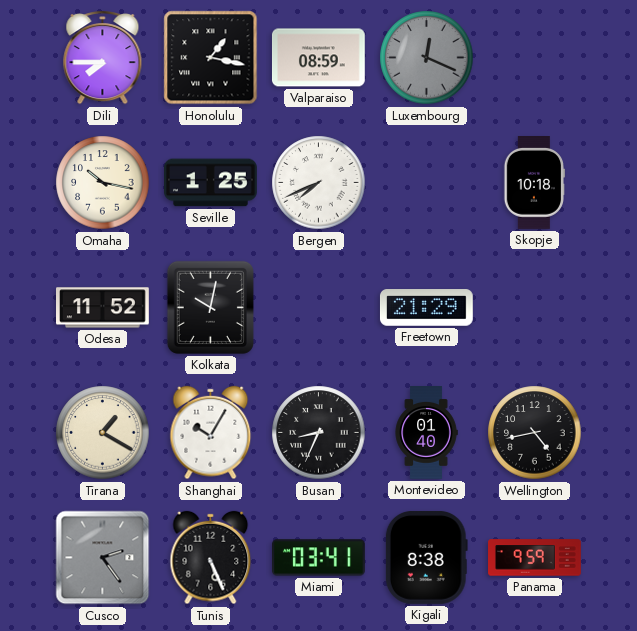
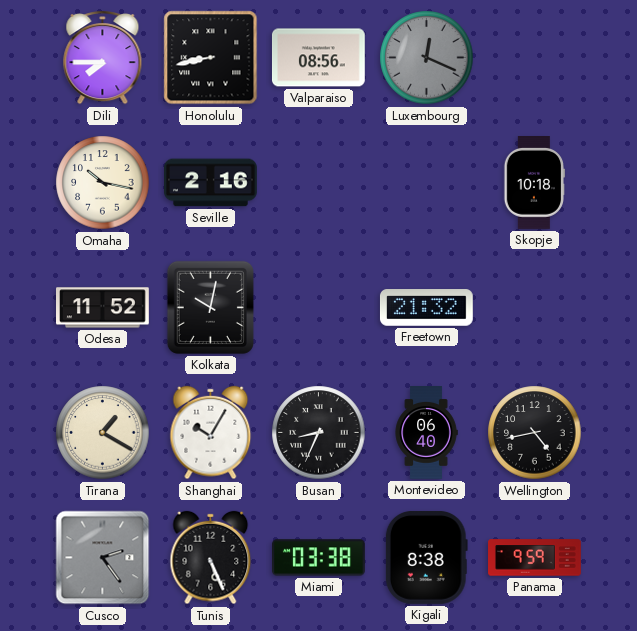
Honolulu: 1:17 -> 8:43 (211, 58)
Valparaiso: 08:59 -> 08:56 (319, 58)
Seville: 1:25 -> 2:16 (211, 183)
Bergen: 7:41 -> none (319, 183)
Freetown: 21:29 -> 21:32 (426, 308)
Montevideo: 01:40 -> 06:40 (426, 433)
Miami: 03:41 -> 03:38 (319, 558)
